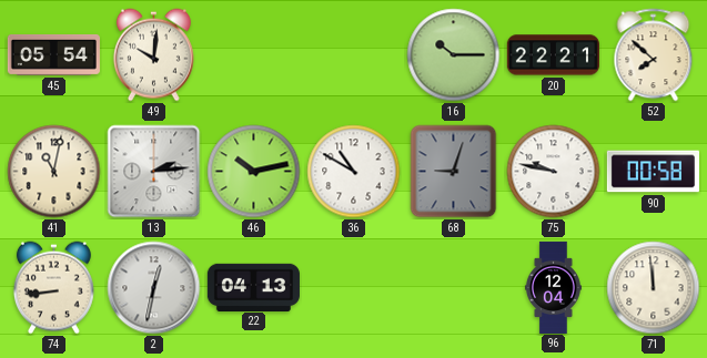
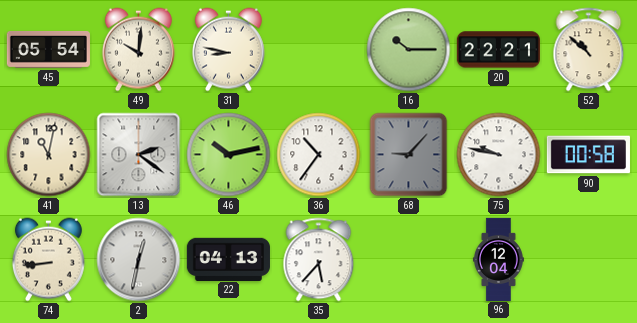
31: none -> 8:47 (228, 50)
52: 7:52 -> 10:52 (589, 50)
13: 2:14 -> 2:21 (139, 155)
36: 10:50 -> 10:36 (319, 155)
68: 9:03 -> 9:07 (409, 155)
35: none -> 5:37 (319, 260)
71: 11:59 -> none (654, 288)
